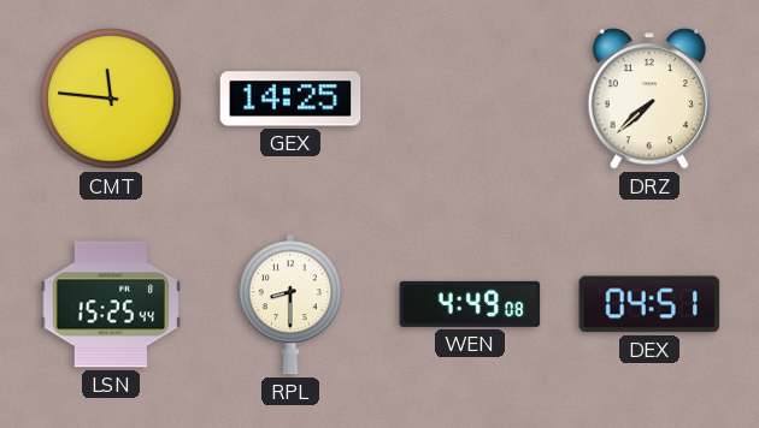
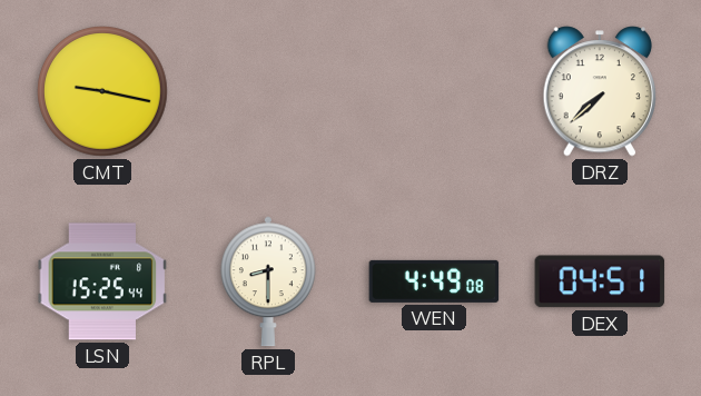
CMT: 11:46 -> 9:17 (102, 91)
GEX: 14:25 -> none (290, 99)
